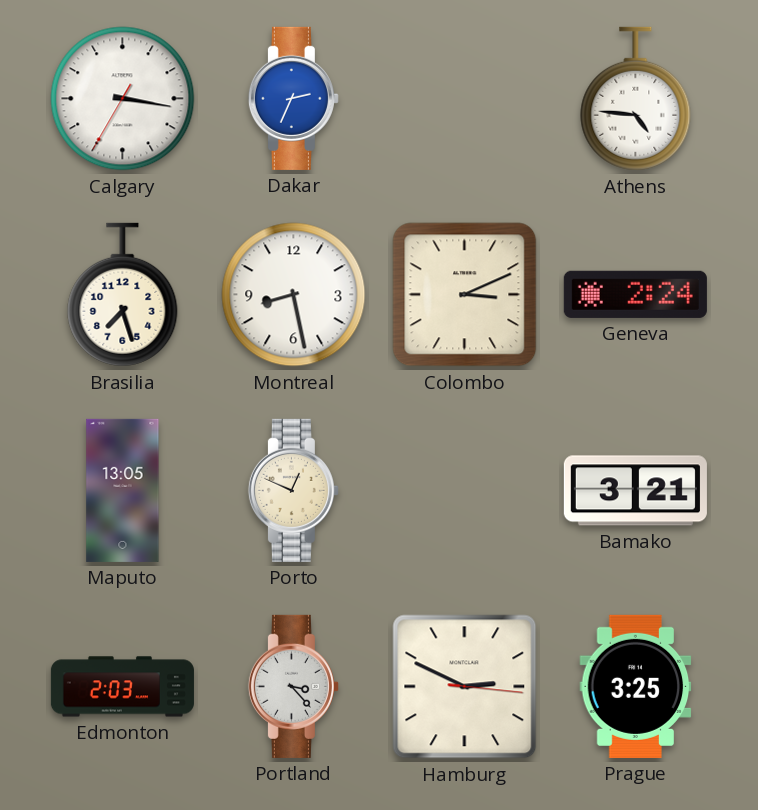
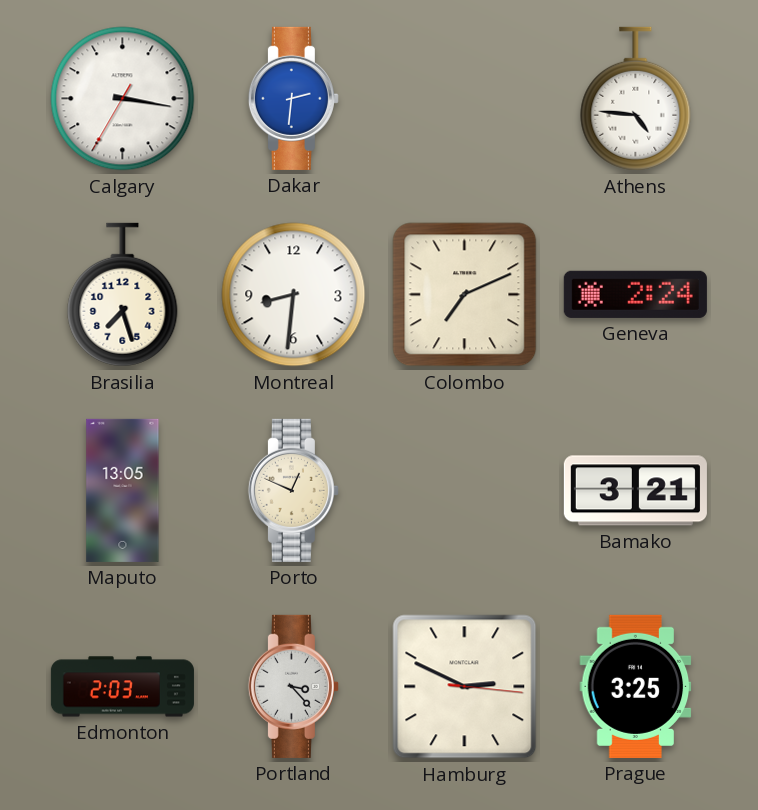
Dakar: 2:34 -> 2:31 (293, 98)
Montreal: 8:28 -> 8:31 (294, 295)
Colombo: 3:11 -> 7:11 (465, 295)
